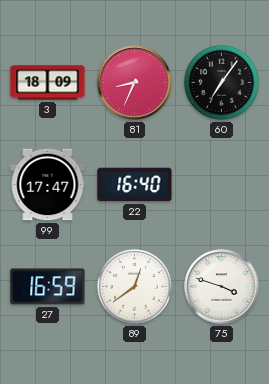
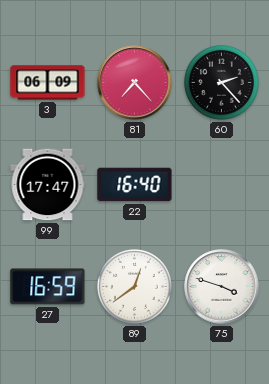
3: 18:09 -> 06:09 (48, 83)
81: 8:34 -> 7:23 (135, 83)
60: 7:06 -> 2:23 (221, 82)
